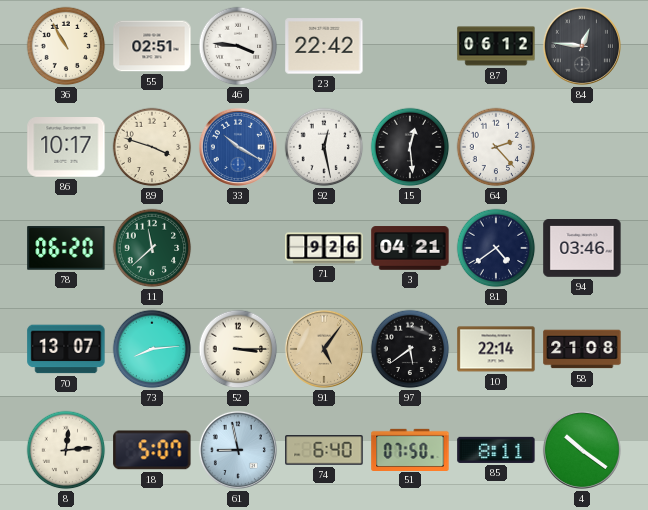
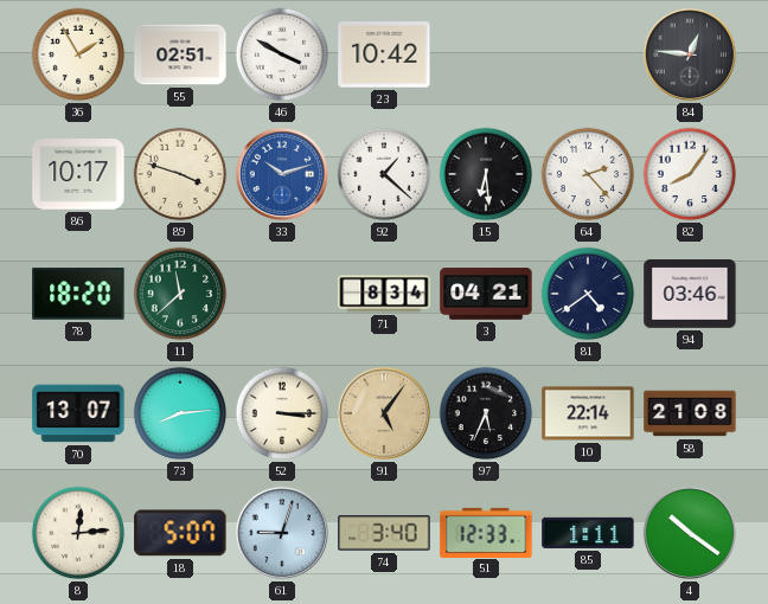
36: 10:55 -> 1:55 (78, 54)
46: 3:46 -> 3:50 (282, 54)
23: 22:42 -> 10:42 (384, 54)
87: 06:12 -> none (496, 46)
33: 10:20 -> 10:12 (282, 174)
92: 12:28 -> 1:22 (384, 174)
15: 12:29 -> 6:29 (486, 174)
82: none -> 8:06 (690, 174)
78: 06:20 -> 18:20 (78, 294)
71: 9:26 -> 8:34 (384, 294)
97: 5:39 -> 5:34 (486, 413)
61: 8:58 -> 9:03 (282, 533)
74: 6:40 -> 3:40 (384, 533)
51: 07:50 -> 12:33 (486, 532)
85: 8:11 -> 1:11 (588, 533)
